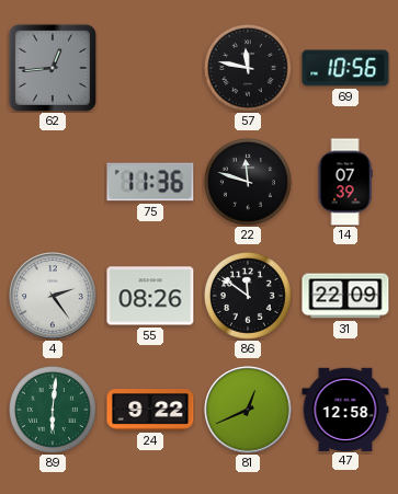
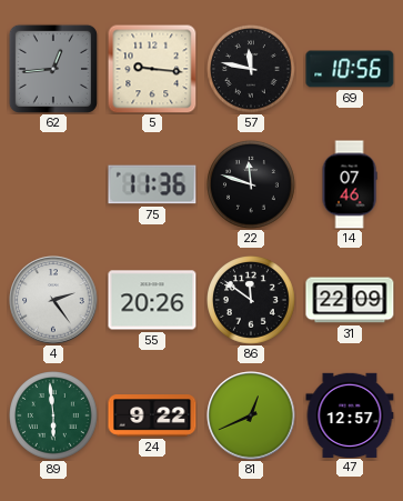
5: none -> 9:16 (152, 69)
14: 07:39 -> 07:46 (350, 184)
55: 08:26 -> 20:26 (152, 300)
89: 6:01 -> 5:59 (54, 417)
47: 12:58 -> 12:57 (350, 414)
